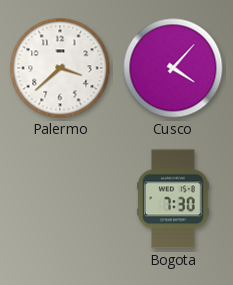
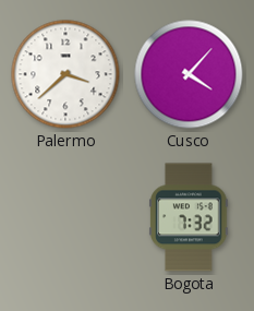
Bogota: 7:30 -> 7:32 (189, 217)
